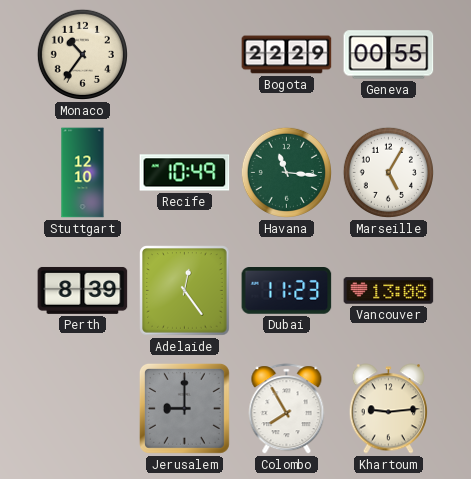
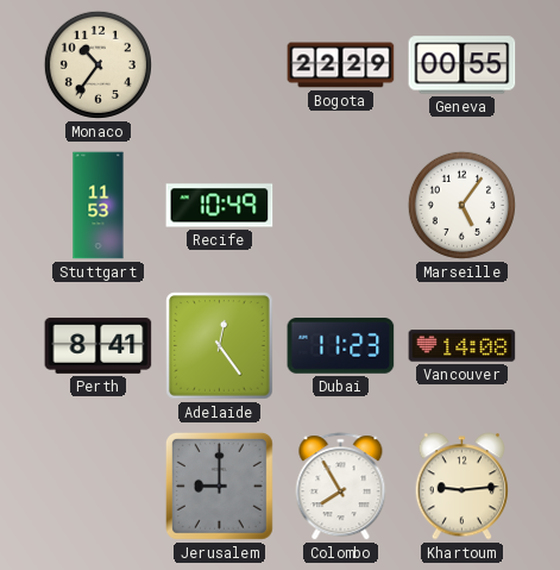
Stuttgart: 12:10 -> 11:53 (99, 206)
Havana: 11:16 -> none (286, 172)
Marseille: 5:05 -> 5:06 (461, 205)
Perth: 8:39 -> 8:41 (99, 345)
Vancouver: 13:08 -> 14:08 (463, 346)
